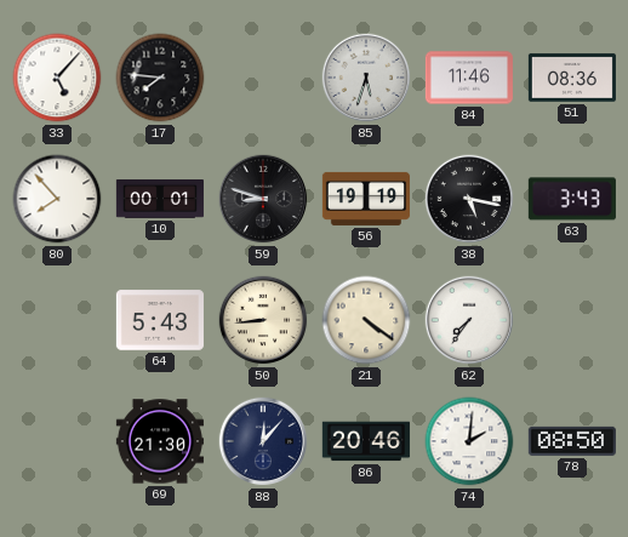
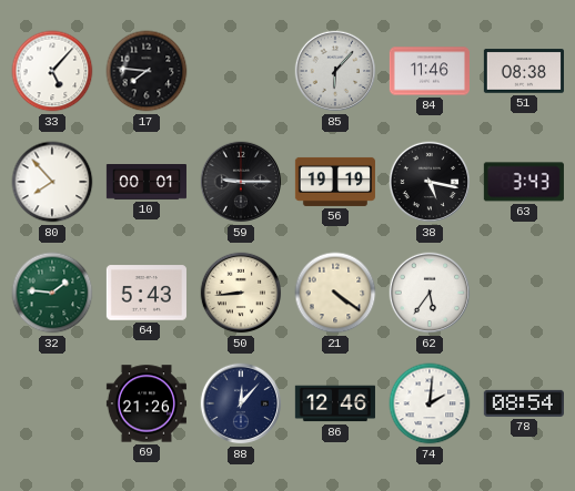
85: 5:33 -> 6:07 (335, 71)
51: 08:36 -> 08:38 (524, 71)
59: 8:48 -> 9:15 (241, 182)
32: none -> 1:46 (52, 293)
62: 7:36 -> 5:36 (430, 293)
69: 21:30 -> 21:26 (147, 403)
86: 20:46 -> 12:46 (335, 403)
78: 08:50 -> 08:54 (524, 403)
